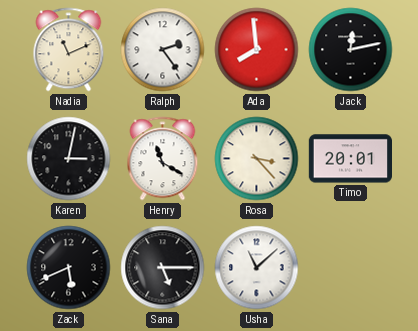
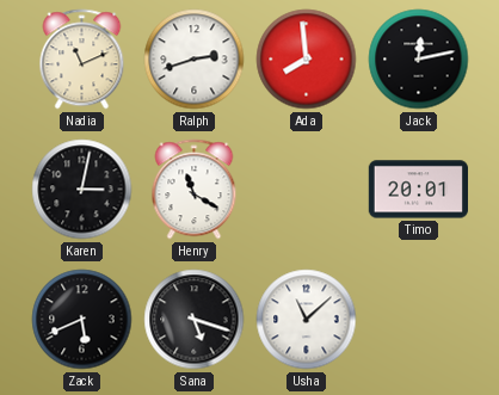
Ralph: 2:24 -> 2:42 (195, 60)
Rosa: 3:23 -> none (257, 159)
Sana: 5:15 -> 5:18 (195, 320)
